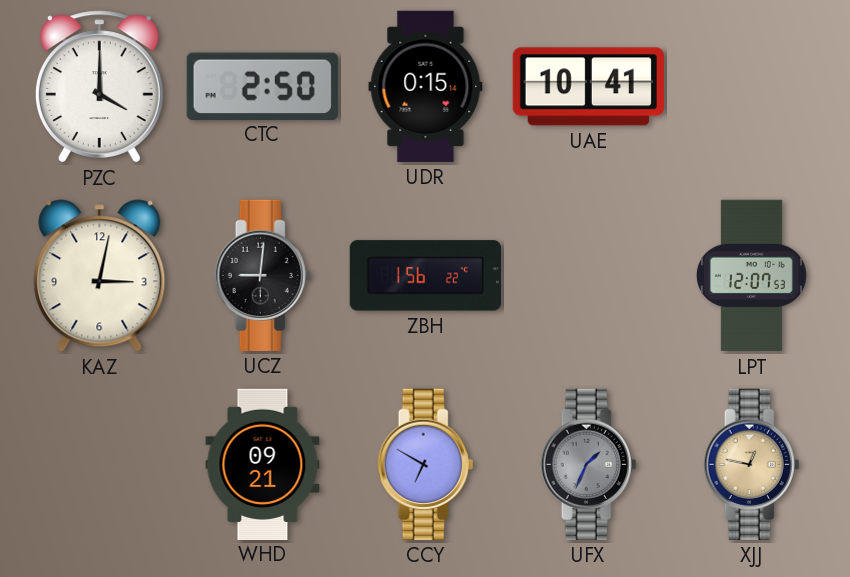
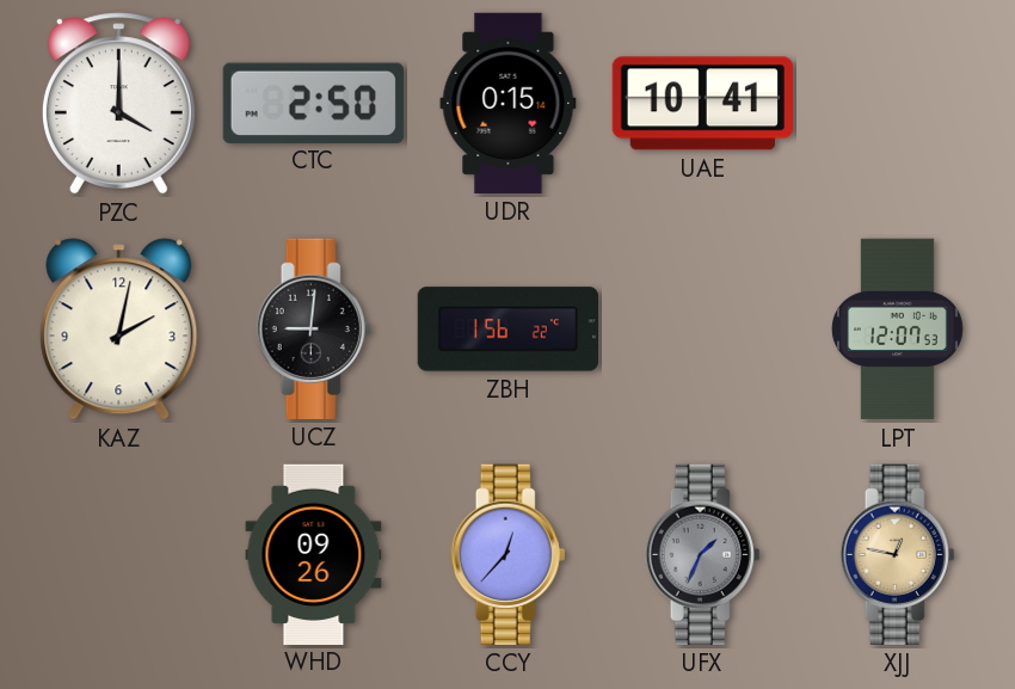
KAZ: 3:02 -> 2:02 (119, 330)
WHD: 09:21 -> 09:26 (314, 554)
CCY: 6:50 -> 12:37 (509, 554)
